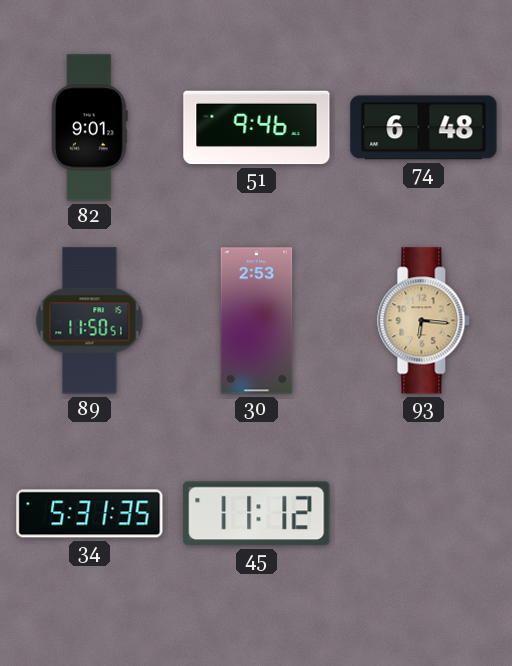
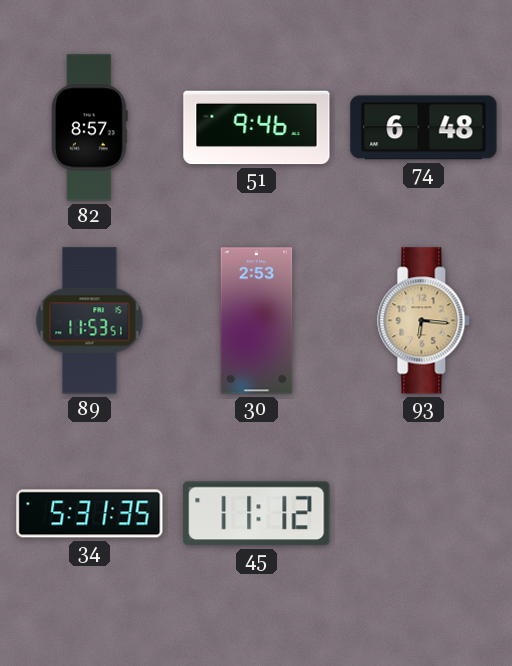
82: 9:01 -> 8:57 (90, 128)
89: 11:50 -> 11:53 (90, 321)
